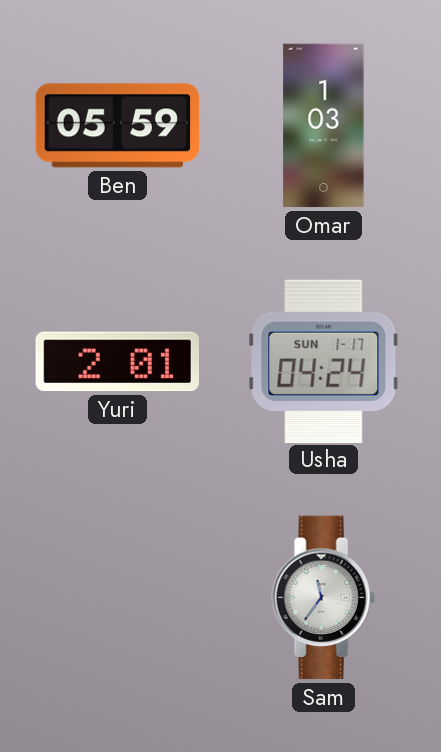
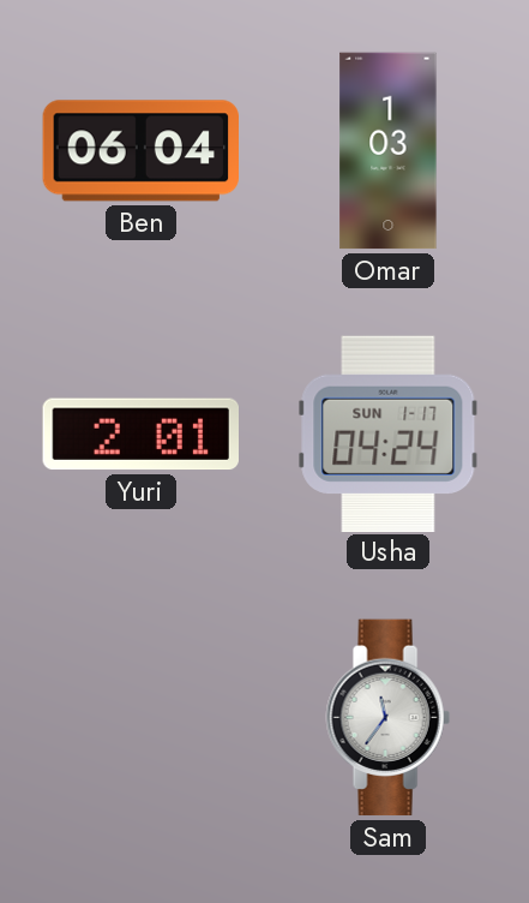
Ben: 05:59 -> 06:04 (140, 151)
